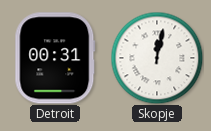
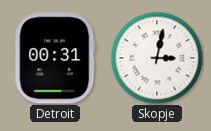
Skopje: 12:02 -> 3:02 (157, 58)
